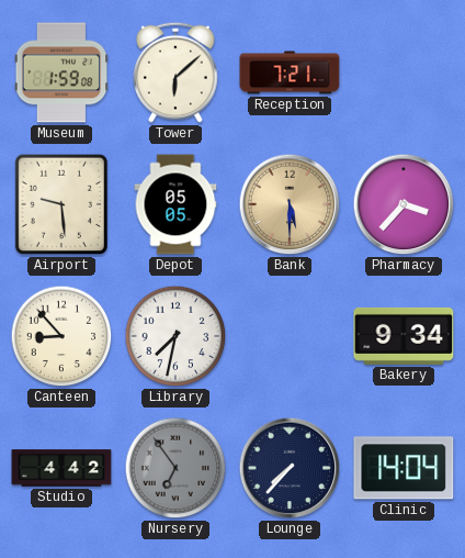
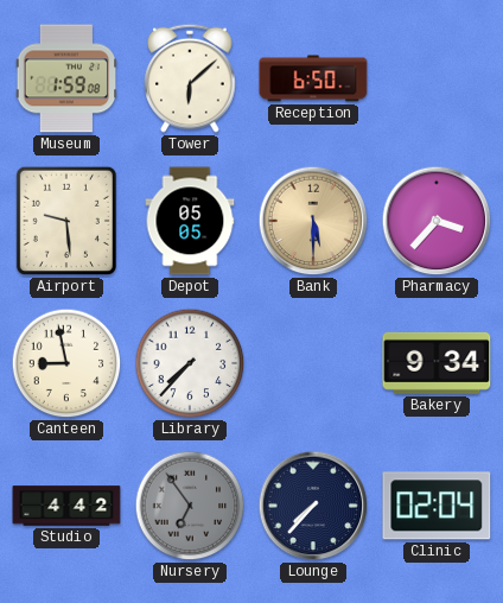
Reception: 7:21 -> 6:50 (313, 78)
Canteen: 8:53 -> 8:58 (66, 363)
Library: 7:32 -> 7:37 (190, 363)
Clinic: 14:04 -> 02:04 (437, 506)
